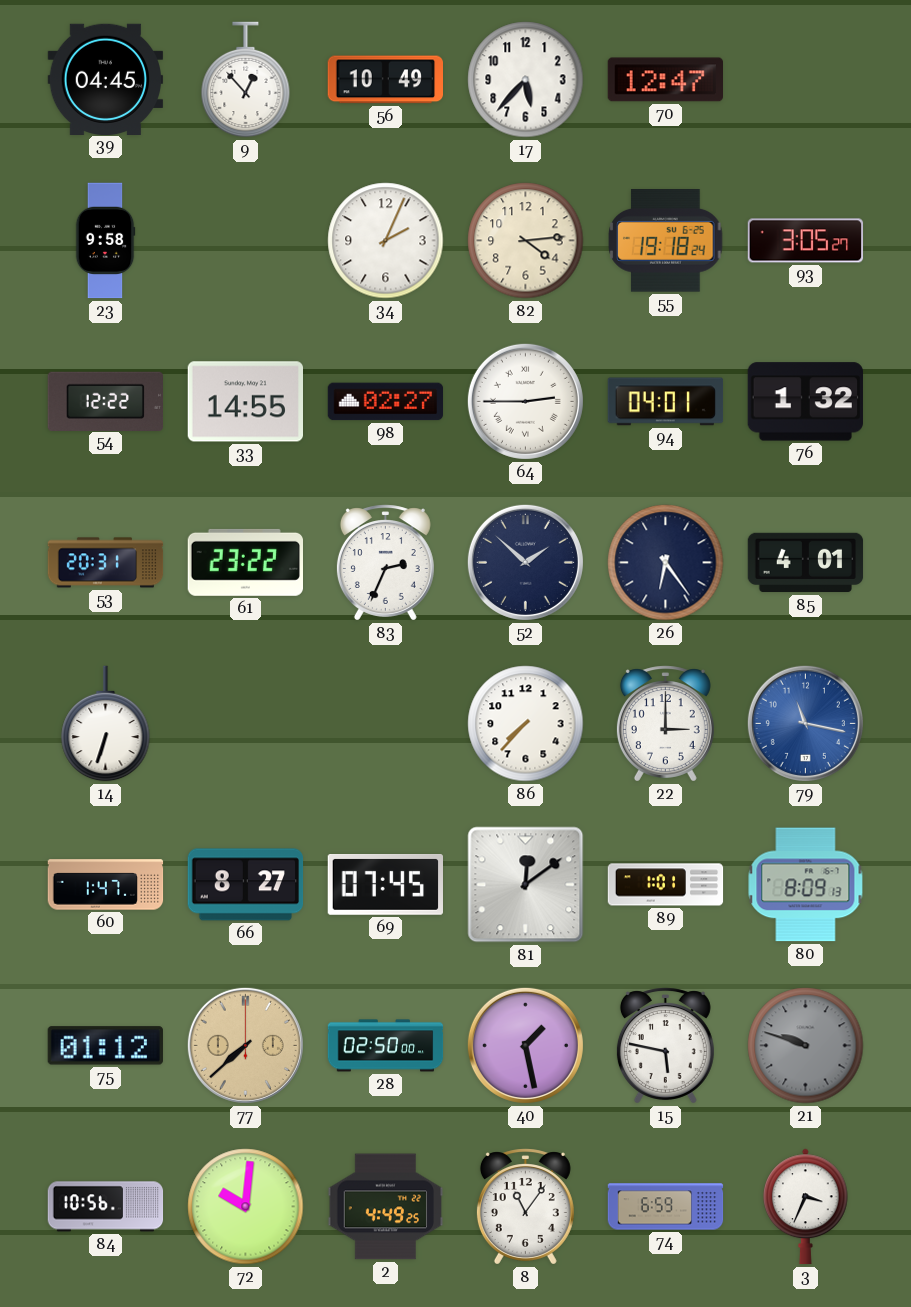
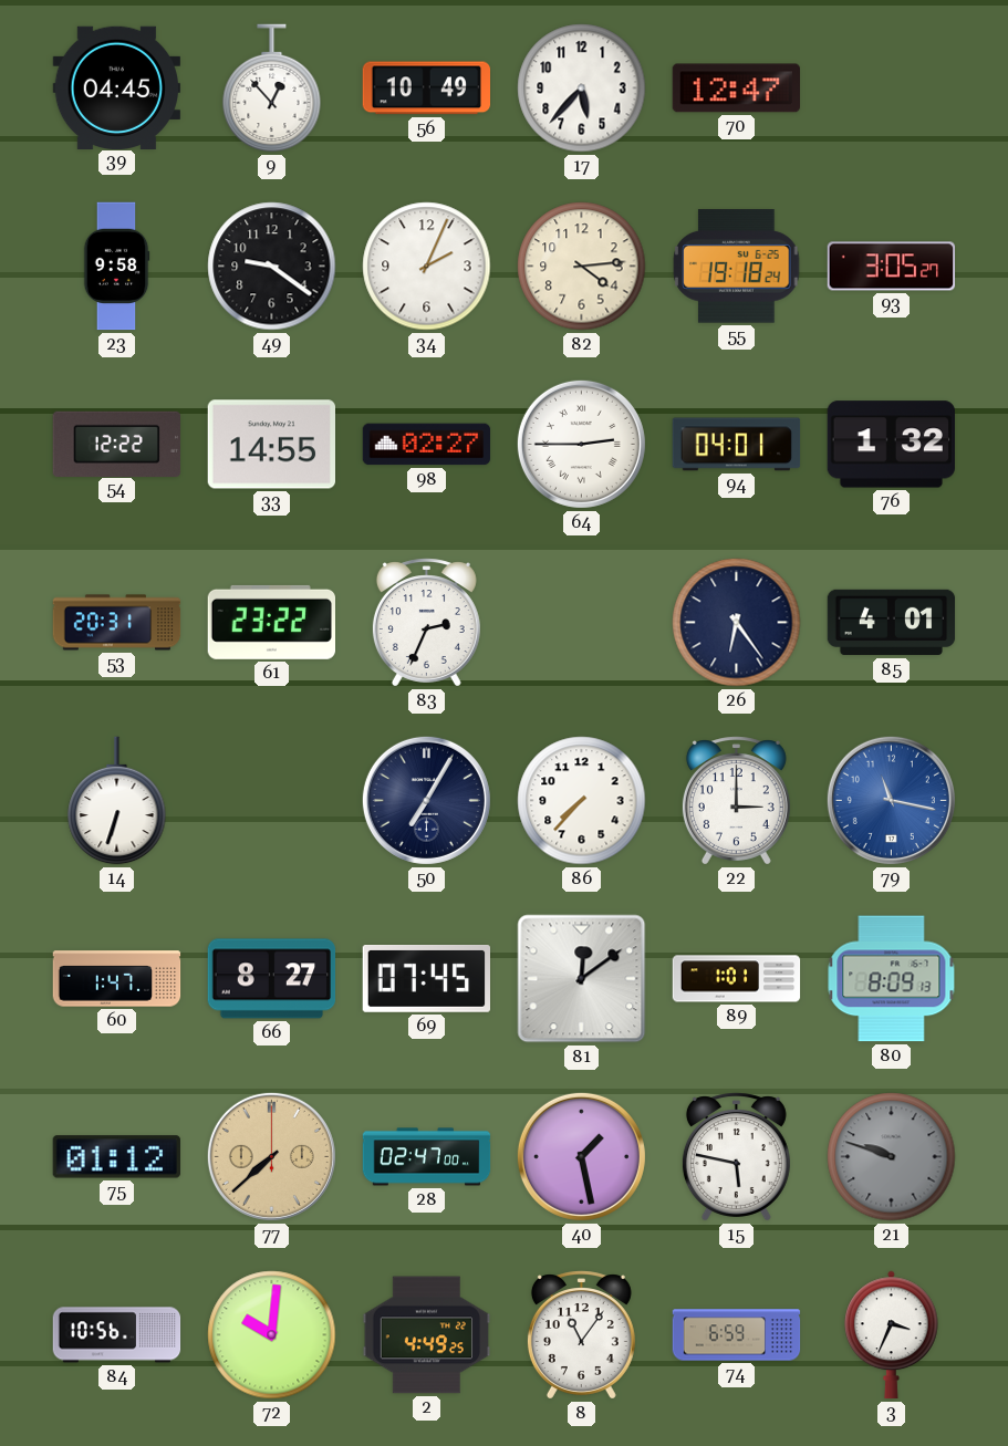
49: none -> 9:21 (272, 267)
52: 1:52 -> none (525, 562)
50: none -> 7:05 (426, 800)
28: 02:50 -> 02:47 (427, 1157)
